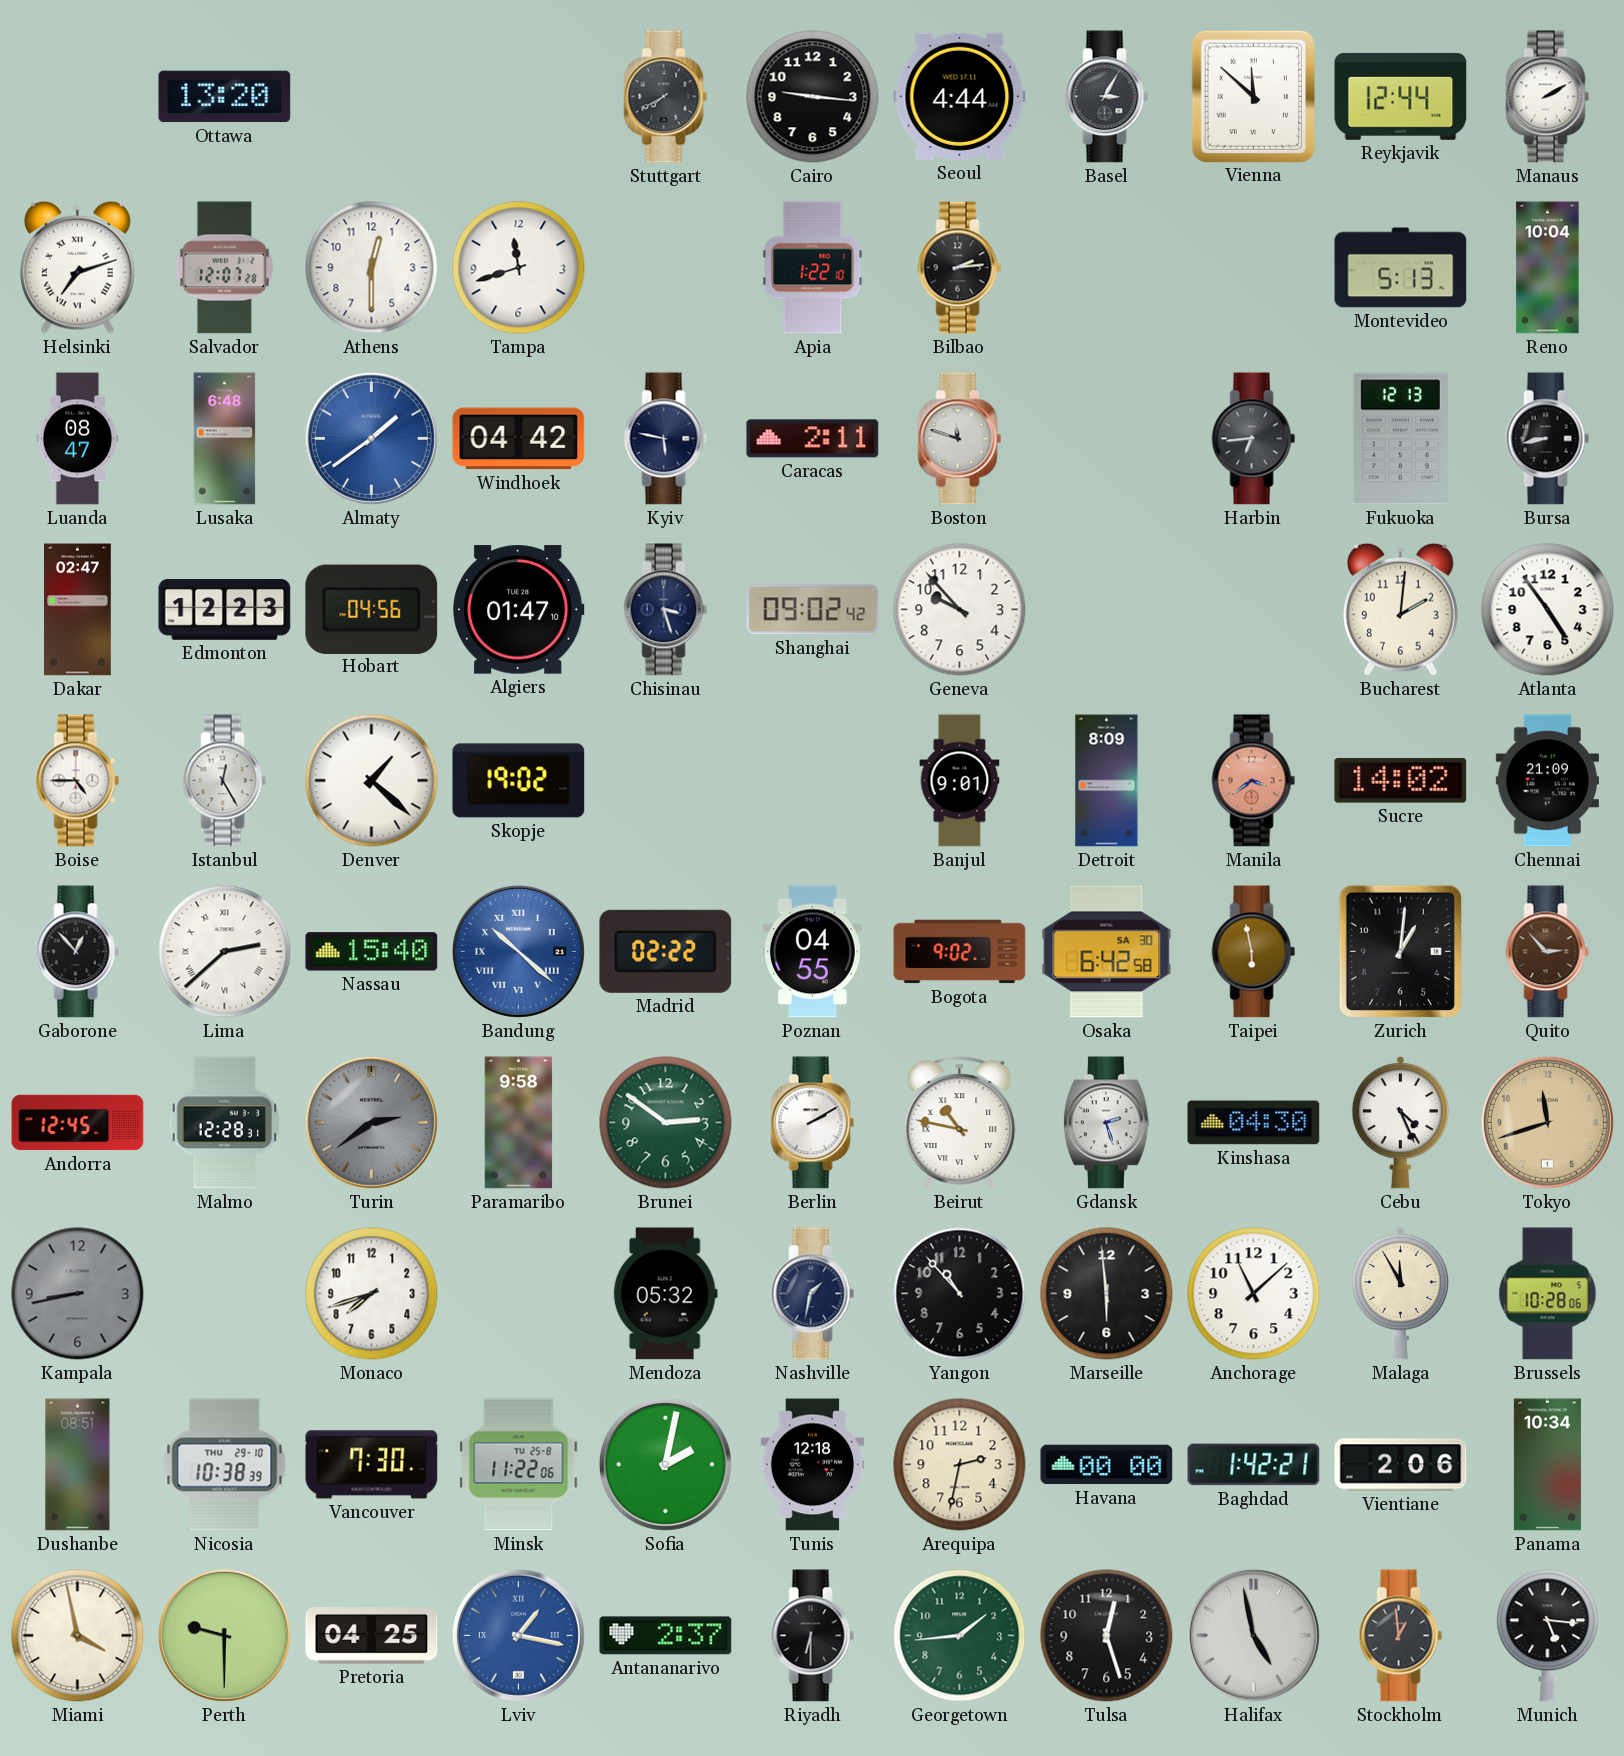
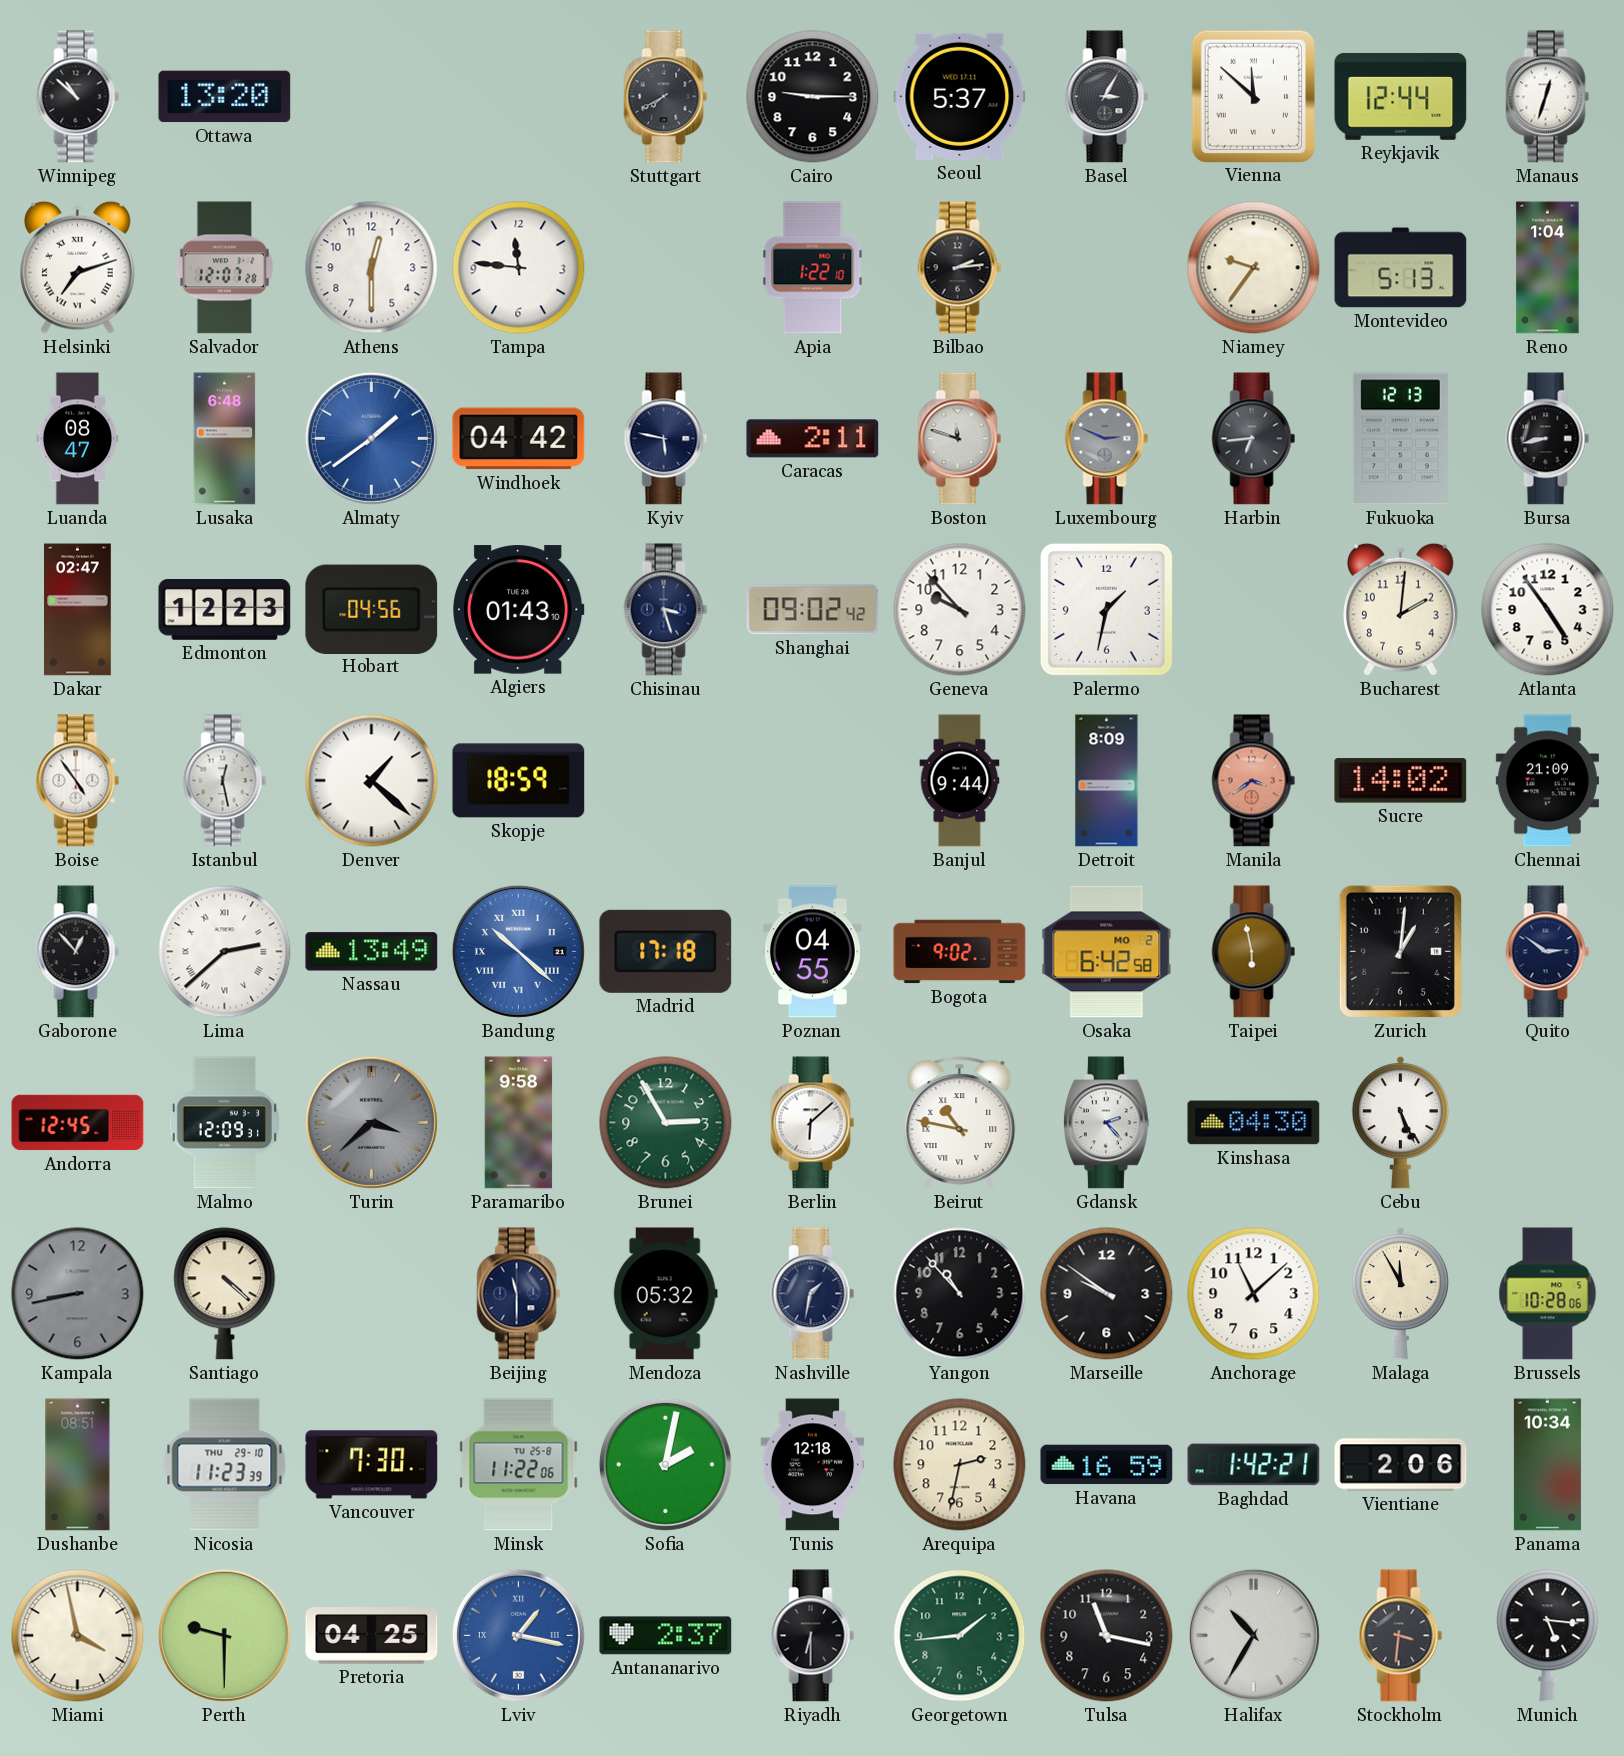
Winnipeg: none -> 10:52 (78, 97)
Cairo: 9:16 -> 9:15 (813, 97)
Seoul: 4:44 -> 5:37 (960, 96)
Manaus: 2:10 -> 12:33 (1548, 97)
Tampa: 11:42 -> 11:46 (519, 268)
Niamey: none -> 9:36 (1254, 268)
Reno: 10:04 -> 1:04 (1548, 268)
Luxembourg: none -> 2:49 (1107, 439)
Algiers: 01:47 -> 01:43 (519, 610)
Palermo: none -> 1:32 (1106, 609)
Boise: 4:45 -> 4:54 (78, 781)
Istanbul: 12:25 -> 12:28 (225, 781)
Skopje: 19:02 -> 18:59 (519, 781)
Banjul: 9:01 -> 9:44 (960, 781)
Nassau: 15:40 -> 13:49 (372, 952)
Madrid: 02:22 -> 17:18 (666, 951)
Osaka date: SA 30 -> MO 2 (1107, 952)
Quito: 2:53 -> 2:51 (1548, 952)
Quito dial: brown -> navy (1548, 952)
Malmo: 12:28 -> 12:09 (224, 1123)
Turin: 2:39 -> 3:38 (371, 1122)
Brunei: 2:51 -> 2:55 (666, 1123)
Berlin: 2:10 -> 6:08 (813, 1123)
Gdansk: 2:27 -> 2:23 (1106, 1123)
Cebu: 4:26 -> 5:26 (1400, 1122)
Tokyo: 11:42 -> none (1547, 1122)
Santiago: none -> 4:22 (225, 1294)
Monaco: 7:42 -> none (372, 1294)
Beijing: none -> 11:30 (519, 1294)
Marseille: 5:59 -> 9:51 (1107, 1294)
Nicosia: 10:38 -> 11:23 (225, 1465)
Havana: 00:00 -> 16:59 (1107, 1465)
Tulsa: 12:27 -> 11:17 (1107, 1636)
Halifax: 4:58 -> 10:35 (1253, 1635)
Stockholm: 12:59 -> 3:31 (1401, 1636)
